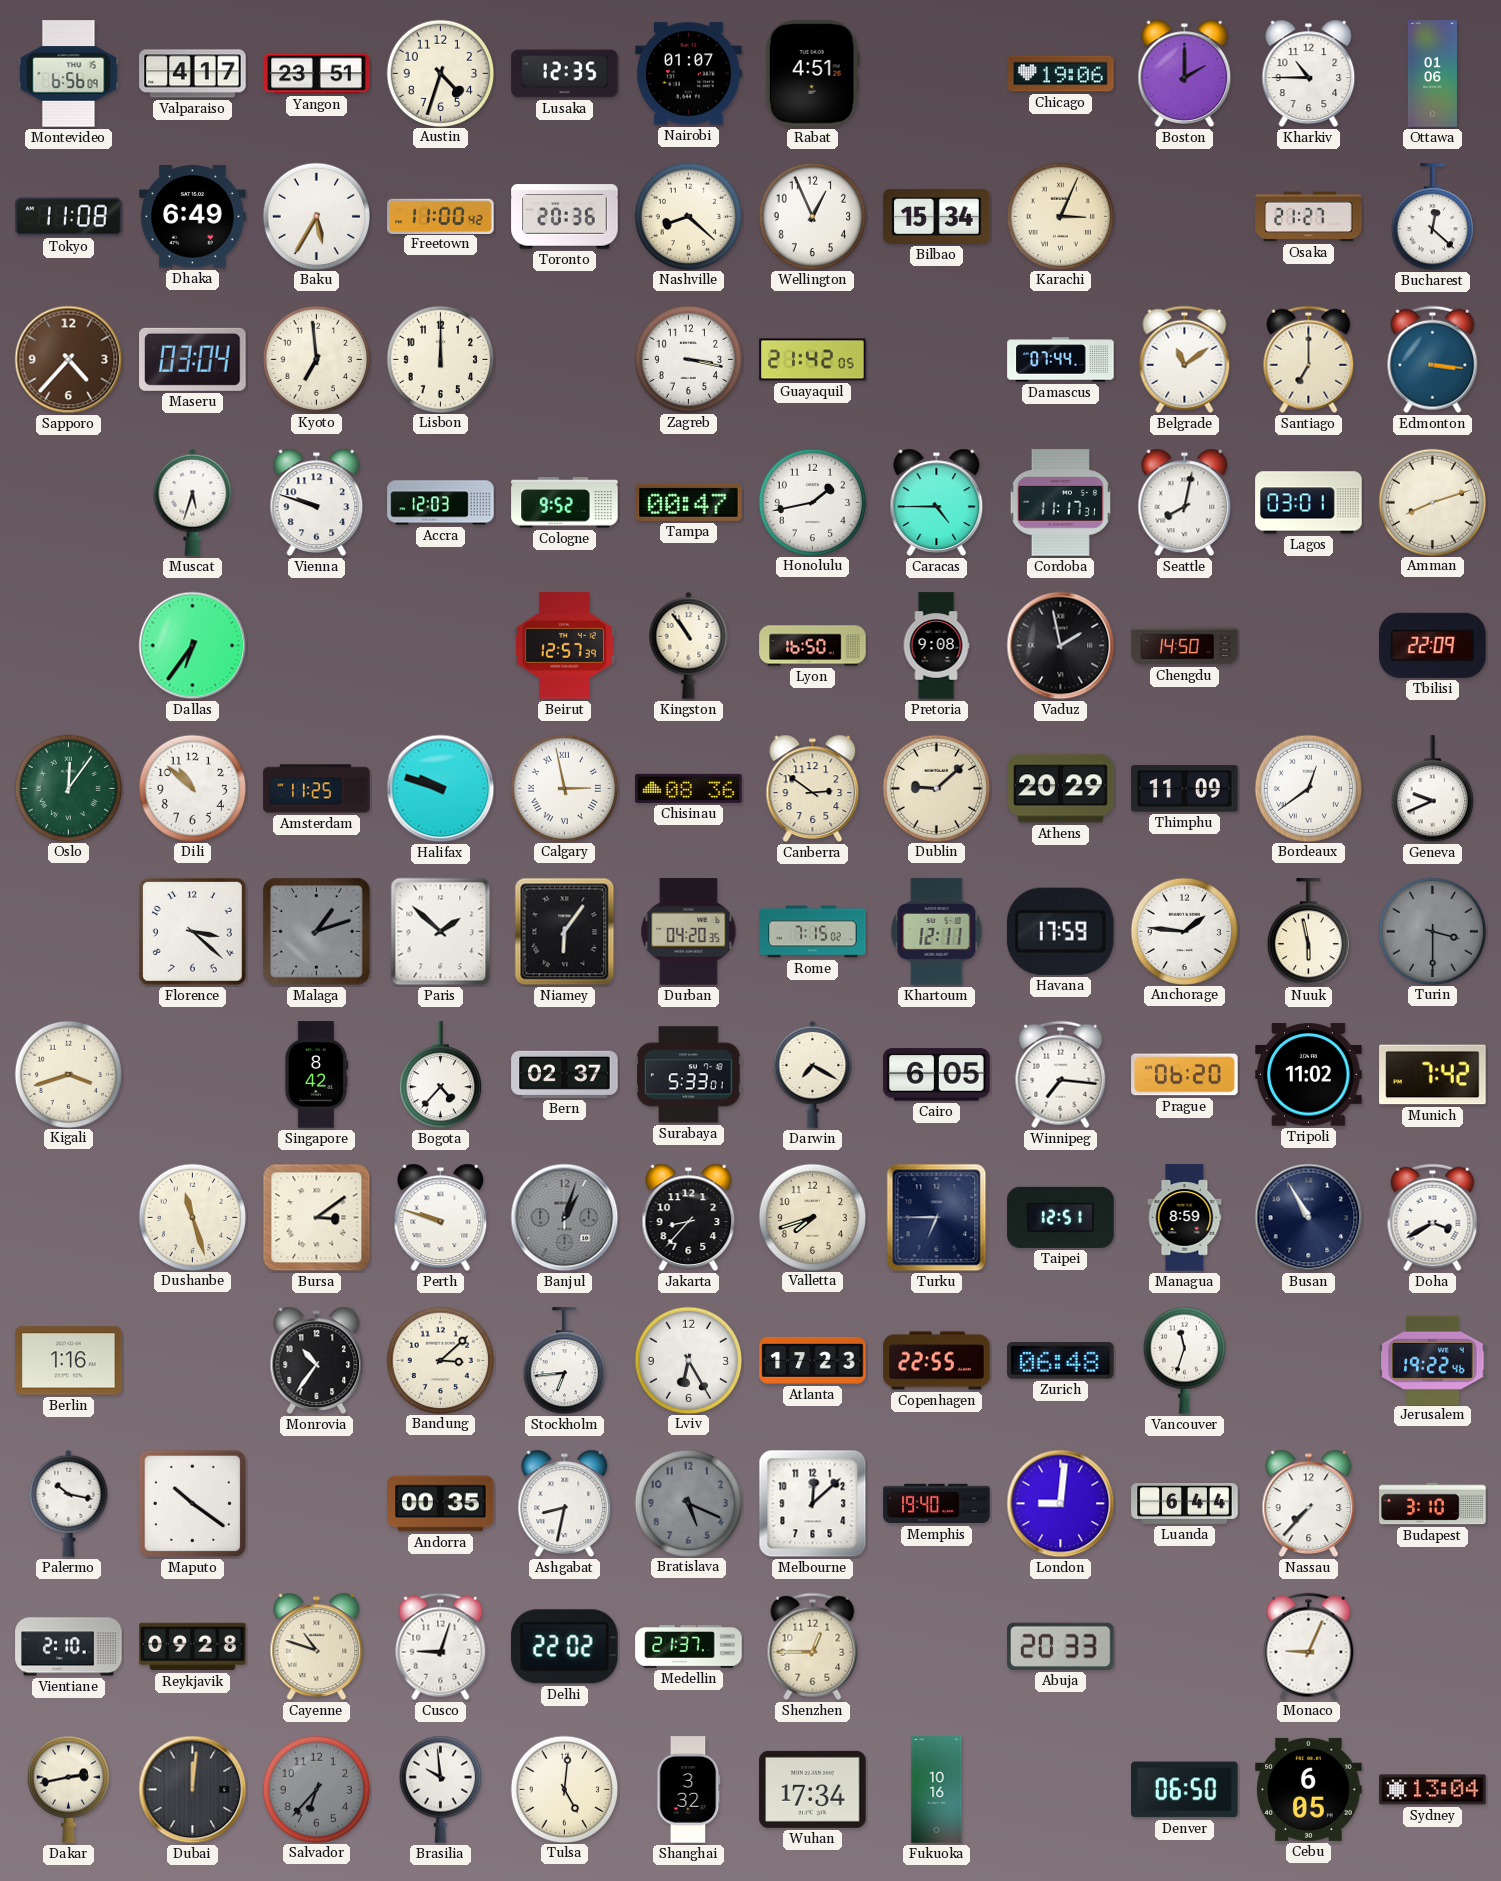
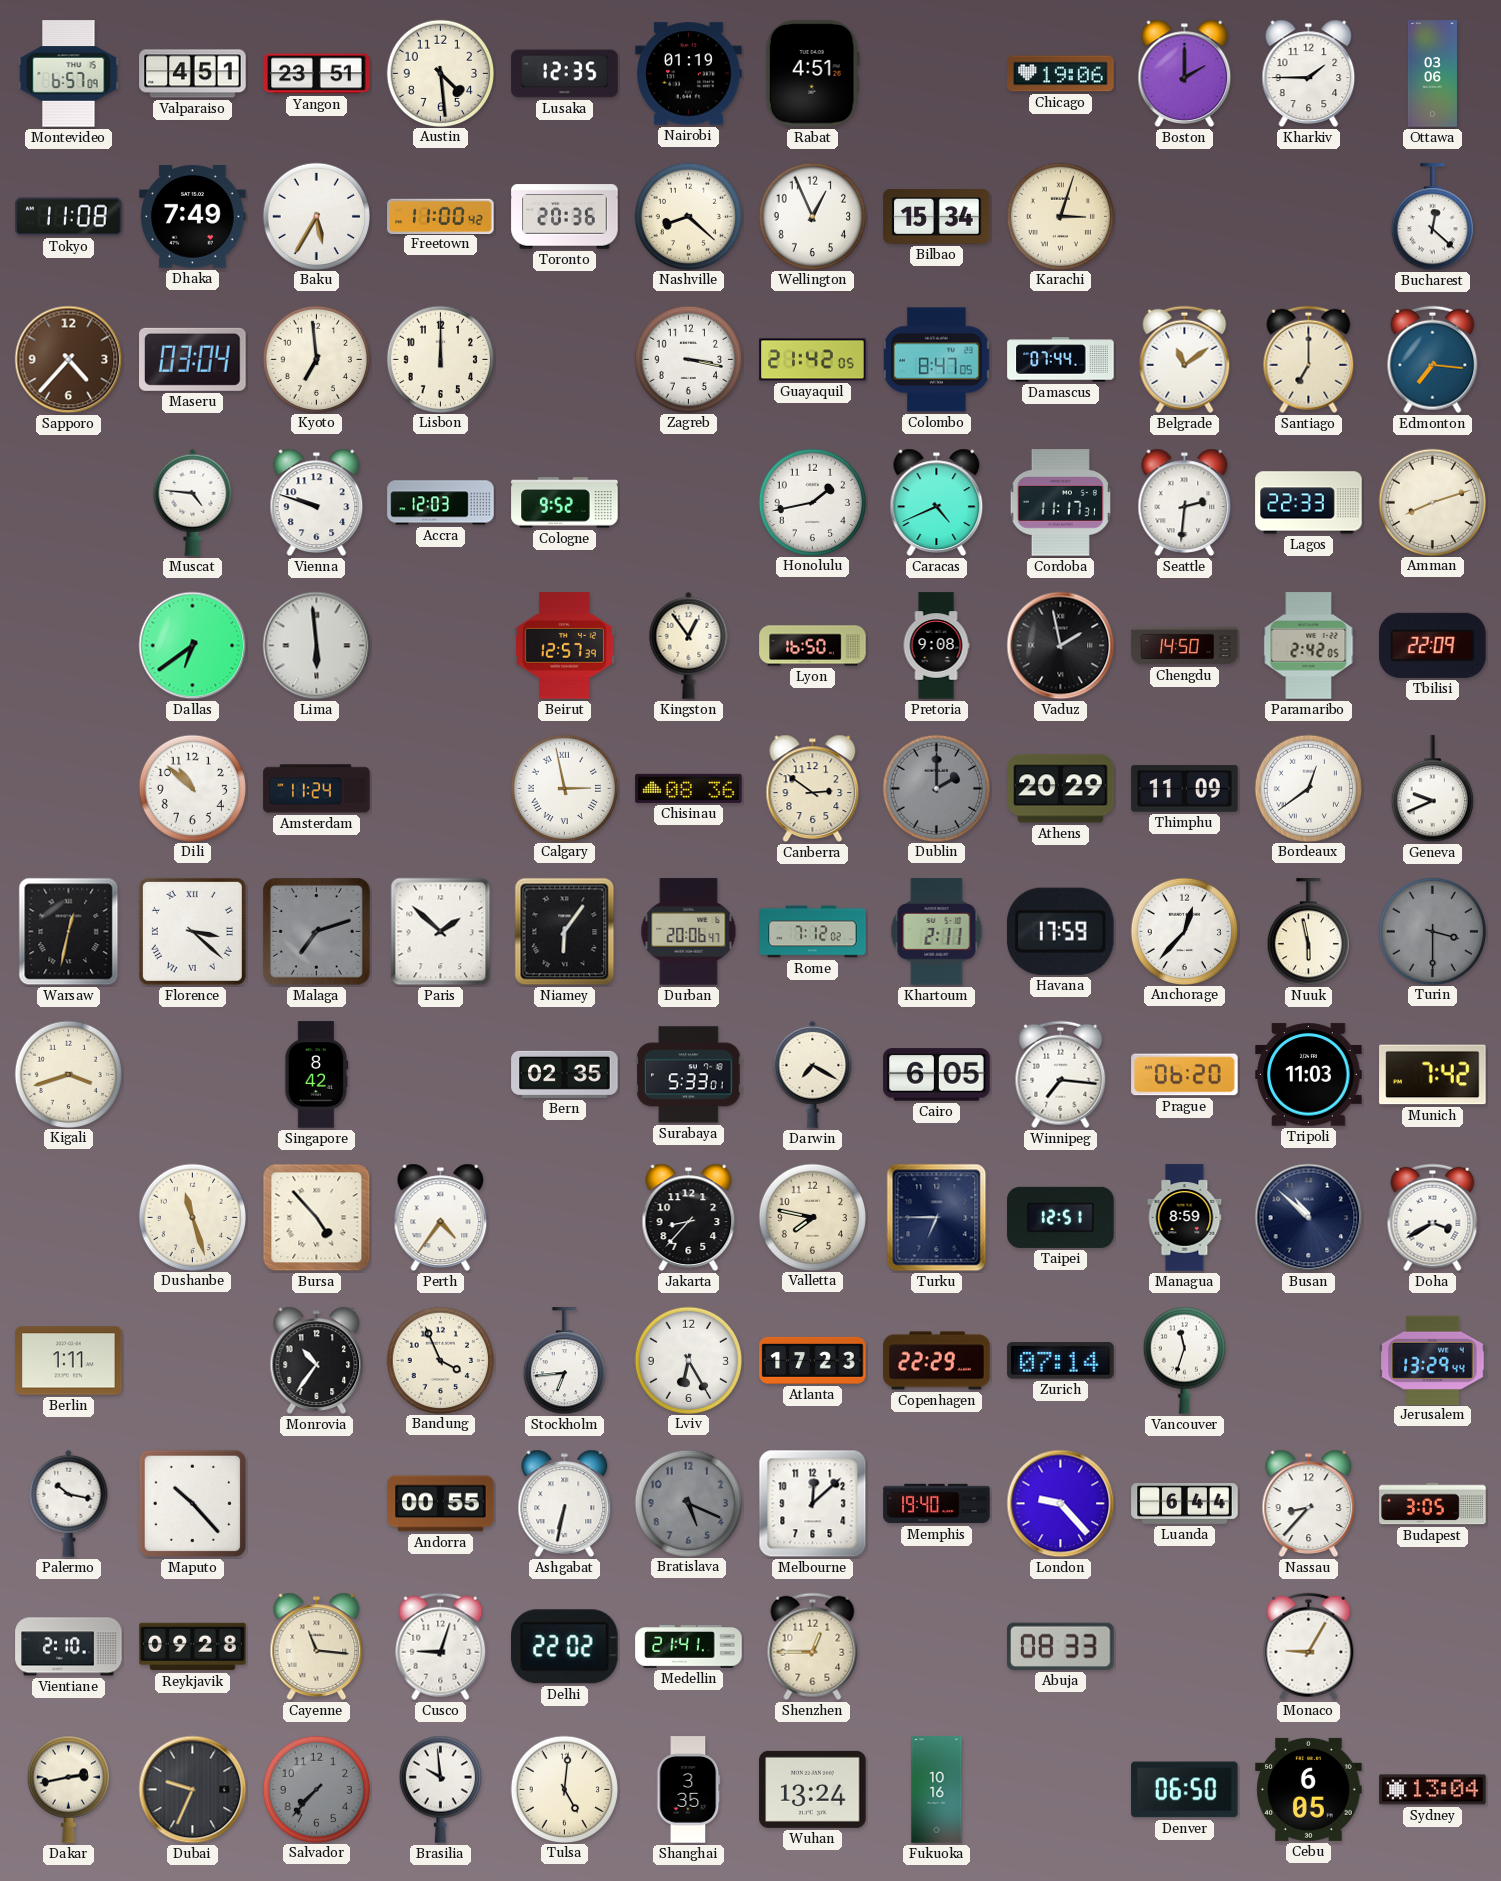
Montevideo: 6:56 -> 6:57 (69, 74)
Valparaiso: 4:17 -> 4:51 (193, 74)
Austin: 4:33 -> 4:29 (440, 73)
Nairobi: 01:07 -> 01:19 (689, 74)
Kharkiv: 10:45 -> 1:45 (1309, 73)
Ottawa: 01:06 -> 03:06 (1432, 74)
Dhaka: 6:49 -> 7:49 (193, 217)
Karachi: 3:04 -> 3:03 (1060, 216)
Osaka: 21:27 -> none (1309, 217)
Colombo: none -> 8:47 (936, 360)
Edmonton: 3:16 -> 7:16 (1433, 360)
Muscat: 5:33 -> 4:46 (193, 502)
Tampa: 00:47 -> none (689, 502)
Caracas: 4:45 -> 4:41 (937, 502)
Seattle: 8:02 -> 2:31 (1185, 502)
Lagos: 03:01 -> 22:33 (1309, 503)
Dallas: 6:36 -> 6:39 (193, 646)
Lima: none -> 5:59 (317, 646)
Kingston: 10:54 -> 12:54 (689, 645)
Paramaribo: none -> 2:42 (1309, 646)
Oslo: 12:06 -> none (68, 788)
Amsterdam: 11:25 -> 11:24 (317, 789)
Halifax: 9:48 -> none (441, 789)
Dublin: 9:08 -> 2:00 (936, 788)
Dublin dial: cream -> grey (936, 788)
Warsaw: none -> 12:32 (69, 932)
Florence numerals: Arabic -> Roman (192, 931)
Malaga: 1:12 -> 7:12 (317, 932)
Durban: 04:20 -> 20:06 (689, 932)
Rome: 7:15 -> 7:12 (813, 932)
Khartoum: 12:11 -> 2:11 (937, 932)
Anchorage: 1:46 -> 12:37 (1184, 931)
Bogota: 4:37 -> none (440, 1075)
Bern: 02:37 -> 02:35 (565, 1074)
Tripoli: 11:02 -> 11:03 (1309, 1075)
Bursa: 3:09 -> 4:53 (317, 1218)
Perth: 9:48 -> 4:36 (441, 1217)
Banjul: 1:03 -> none (565, 1218)
Valletta: 7:42 -> 7:47 (812, 1217)
Busan: 10:55 -> 10:52 (1309, 1218)
Berlin: 1:16 -> 1:11 (69, 1361)
Bandung: 3:08 -> 3:56 (440, 1360)
Copenhagen: 22:55 -> 22:29 (937, 1361)
Zurich: 06:48 -> 07:14 (1061, 1361)
Jerusalem: 19:22 -> 13:29 (1433, 1360)
Maputo: 10:21 -> 10:23 (193, 1504)
Andorra: 00:35 -> 00:55 (441, 1504)
Ashgabat: 8:32 -> 6:32 (565, 1503)
London: 9:01 -> 9:23 (1061, 1504)
Nassau: 7:37 -> 8:37 (1309, 1503)
Budapest: 3:10 -> 3:05 (1433, 1504)
Cayenne: 10:48 -> 11:16 (317, 1646)
Medellin: 21:37 -> 21:41 (689, 1647)
Abuja: 20:33 -> 08:33 (1061, 1646)
Monaco: 9:04 -> 9:05 (1309, 1647)
Dubai: 12:01 -> 9:34 (193, 1790)
Salvador: 6:37 -> 7:37 (316, 1789)
Shanghai: 3:32 -> 3:35 (689, 1790)
Wuhan: 17:34 -> 13:24 (813, 1789)
